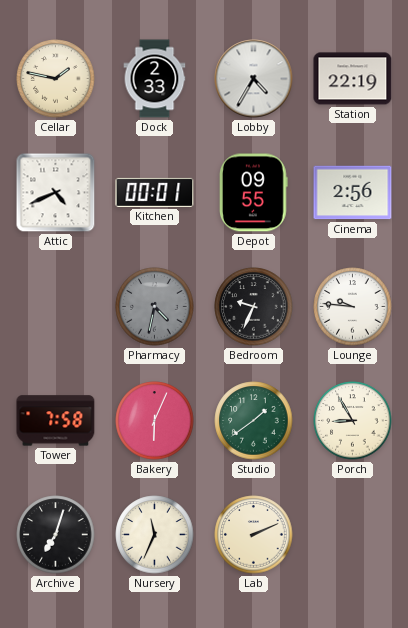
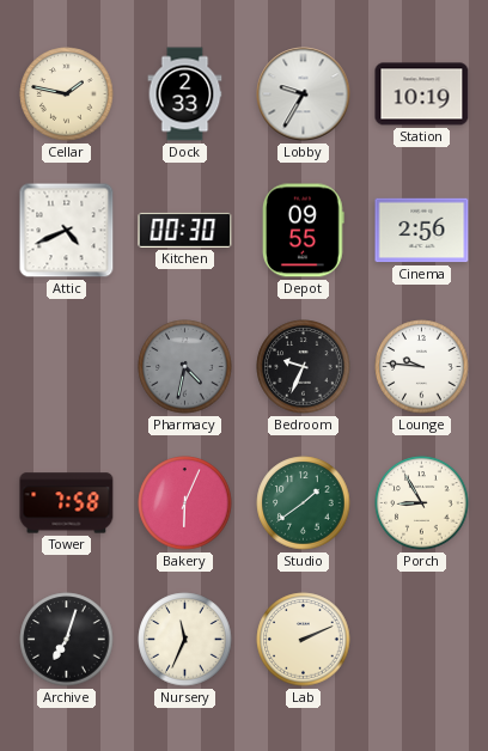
Lobby: 4:35 -> 9:35 (304, 94)
Station: 22:19 -> 10:19 (422, 94)
Kitchen: 00:01 -> 00:30 (185, 230)
